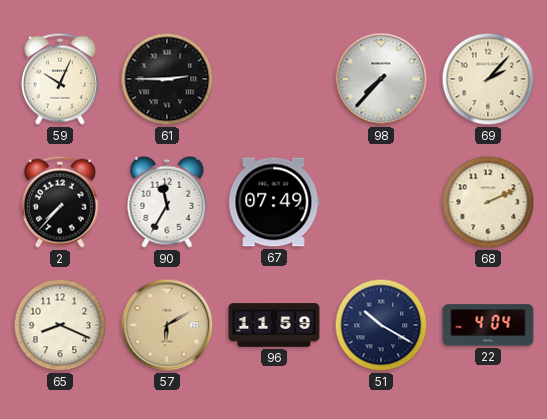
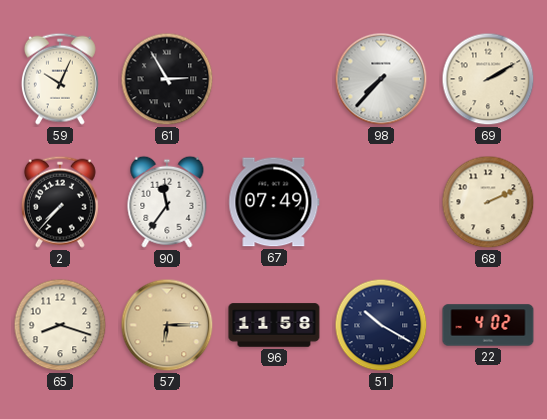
61: 2:45 -> 2:55 (167, 79)
69: 2:07 -> 2:10 (488, 79)
90: 11:35 -> 11:36 (167, 202)
65: 8:19 -> 8:18 (60, 325)
57: 6:10 -> 6:15 (167, 325)
96: 11:59 -> 11:58 (274, 325)
22: 4:04 -> 4:02 (488, 325)
